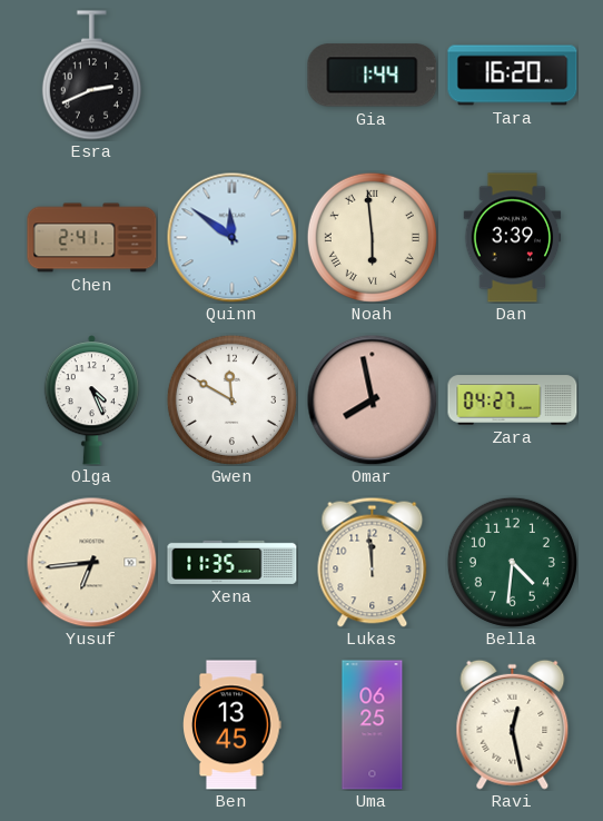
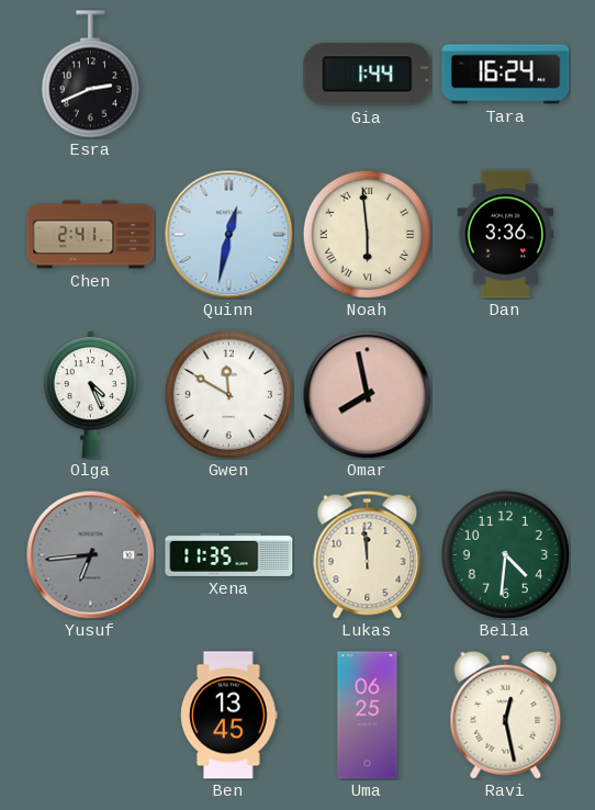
Tara: 16:20 -> 16:24 (506, 75)
Quinn: 11:51 -> 12:32 (228, 234)
Dan: 3:39 -> 3:36 (506, 235)
Zara: 04:27 -> none (513, 400)
Yusuf dial: cream -> grey (90, 554)
